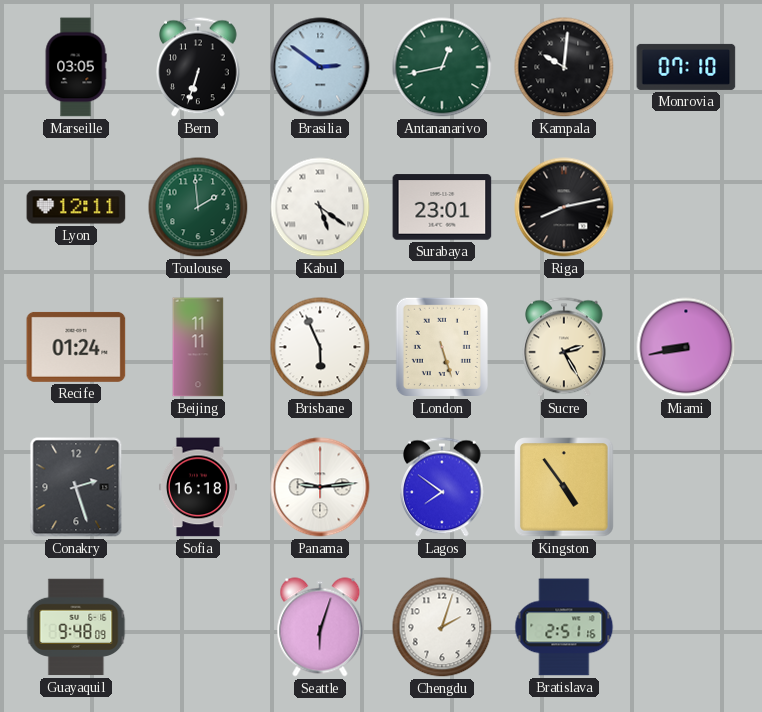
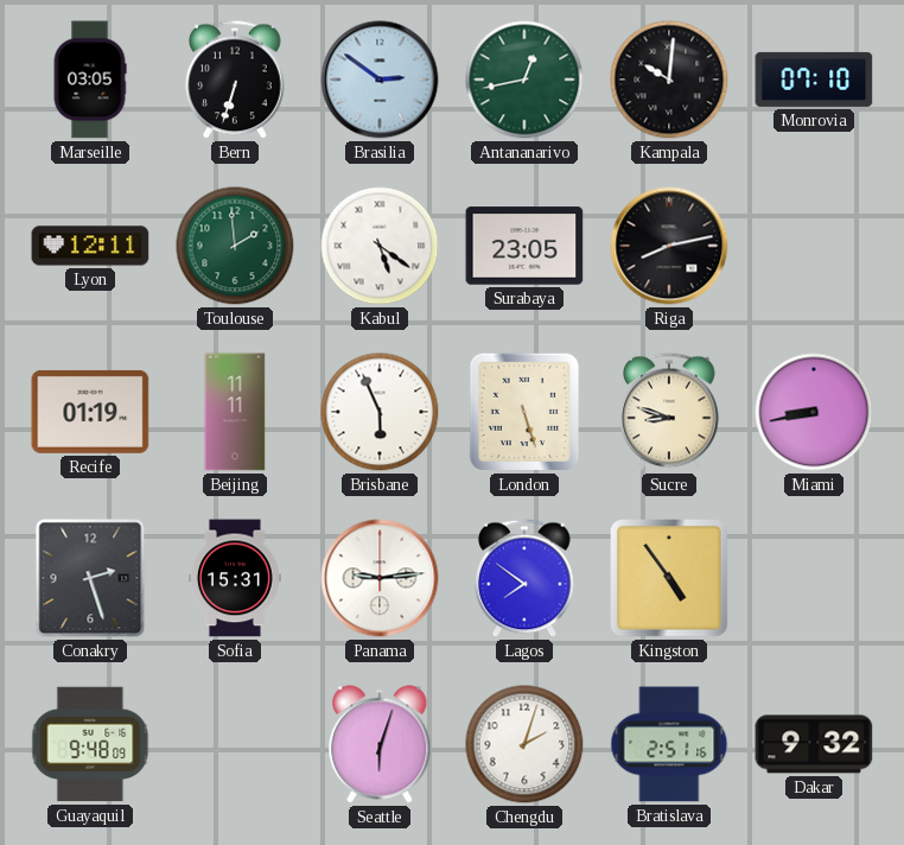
Surabaya: 23:01 -> 23:05 (524, 246)
Recife: 01:24 -> 01:19 (90, 412)
Sucre: 2:25 -> 8:48 (670, 412)
Sofia: 16:18 -> 15:31 (235, 578)
Dakar: none -> 9:32 (814, 744)
